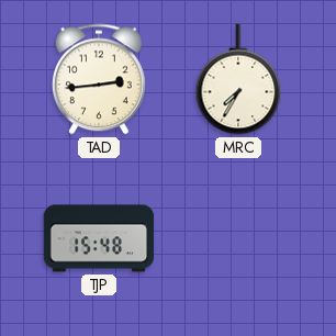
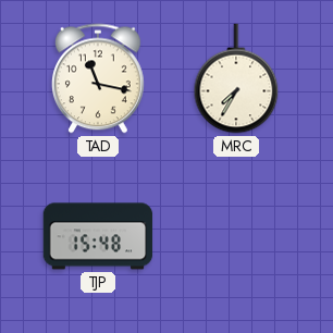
TAD: 2:44 -> 11:17 (98, 78)
